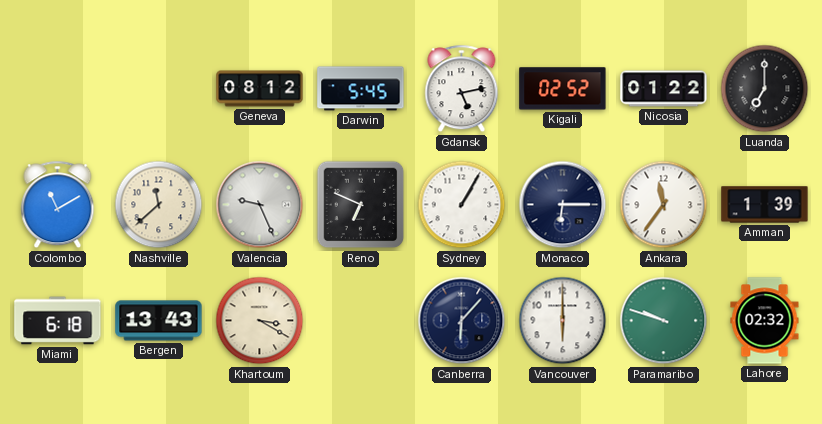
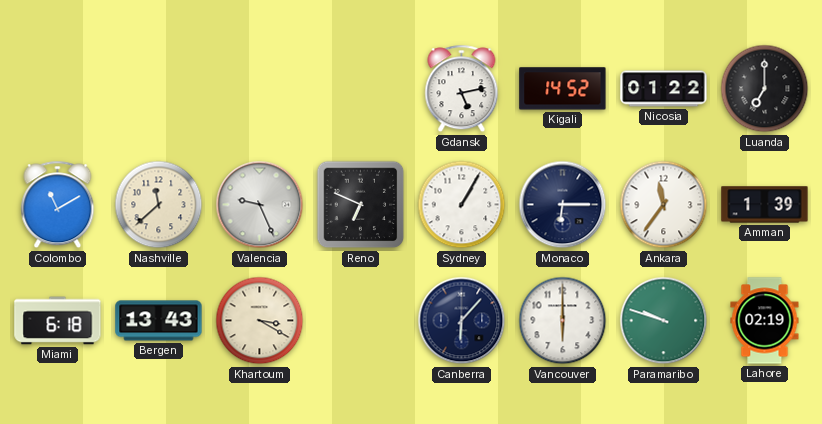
Geneva: 08:12 -> none (260, 89)
Darwin: 5:45 -> none (361, 89)
Kigali: 02:52 -> 14:52 (563, 89)
Lahore: 02:32 -> 02:19 (765, 321)
